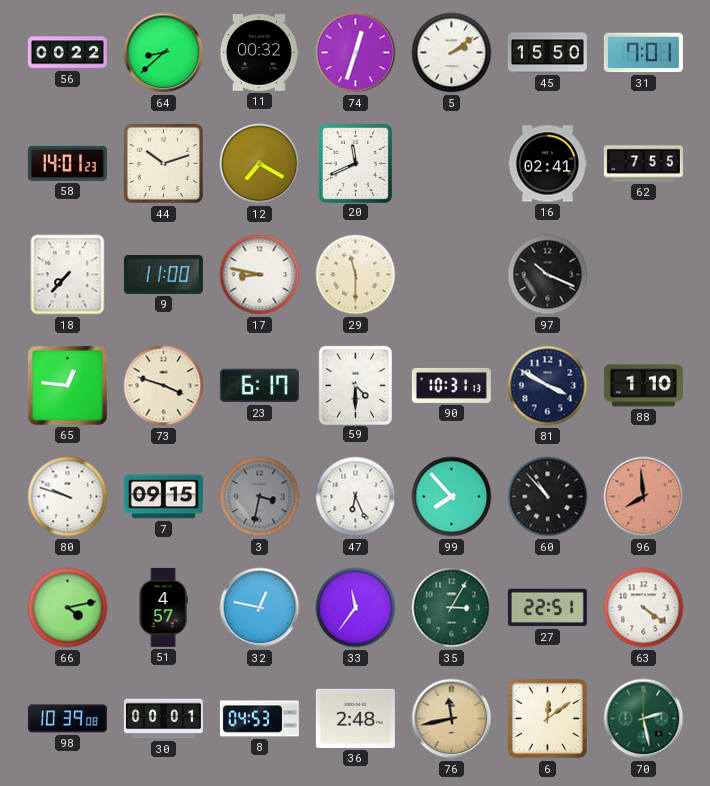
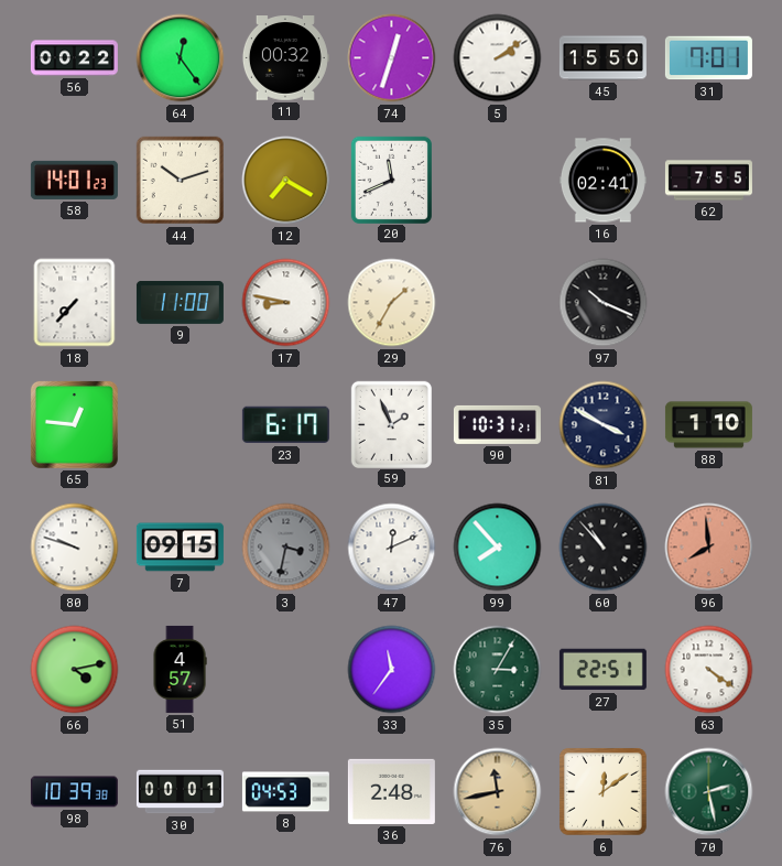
64: 8:38 -> 12:24 (181, 58)
29: 11:30 -> 1:35 (392, 303)
73: 3:48 -> none (164, 386)
59: 4:30 -> 1:56 (391, 424)
90: 10:31:13 -> 10:31:21 (497, 424)
47: 6:26 -> 12:11 (392, 548)
32: 12:47 -> none (260, 608)
98: 10:39:08 -> 10:39:38 (74, 792)
